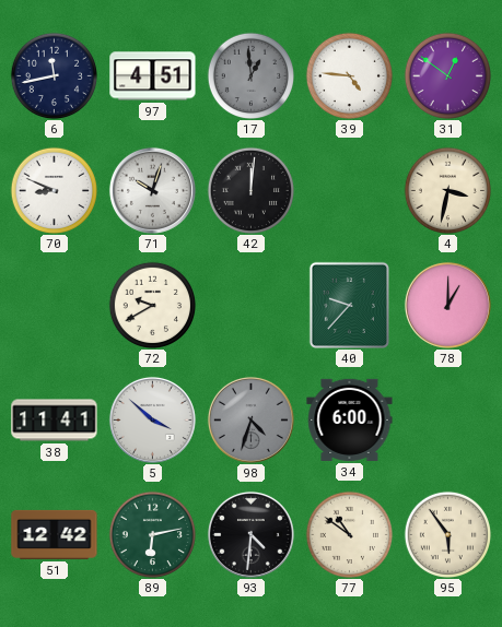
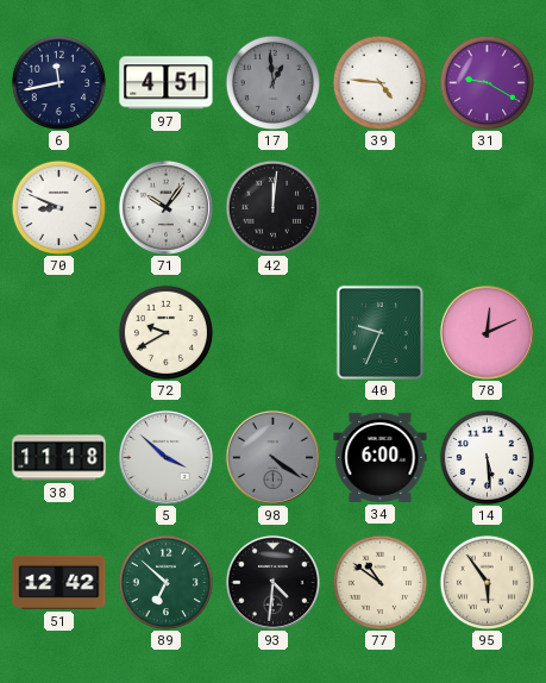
31: 12:51 -> 9:20 (487, 82)
71: 10:03 -> 10:06 (165, 207)
4: 3:32 -> none (447, 190)
40: 9:37 -> 9:34 (379, 332)
78: 1:00 -> 12:11 (487, 332)
38: 11:41 -> 11:18 (59, 458)
98: 4:33 -> 4:21 (272, 457)
14: none -> 5:29 (487, 457)
89: 6:13 -> 6:52 (165, 582)
